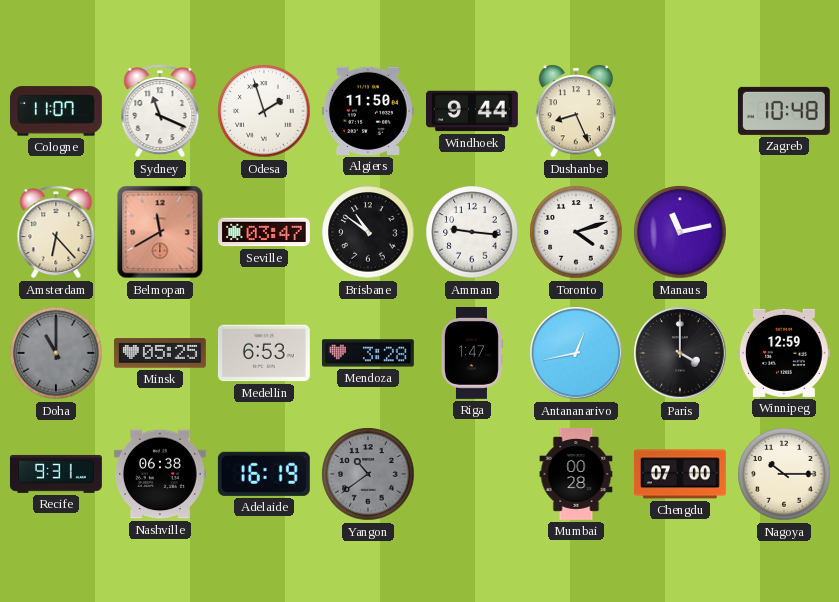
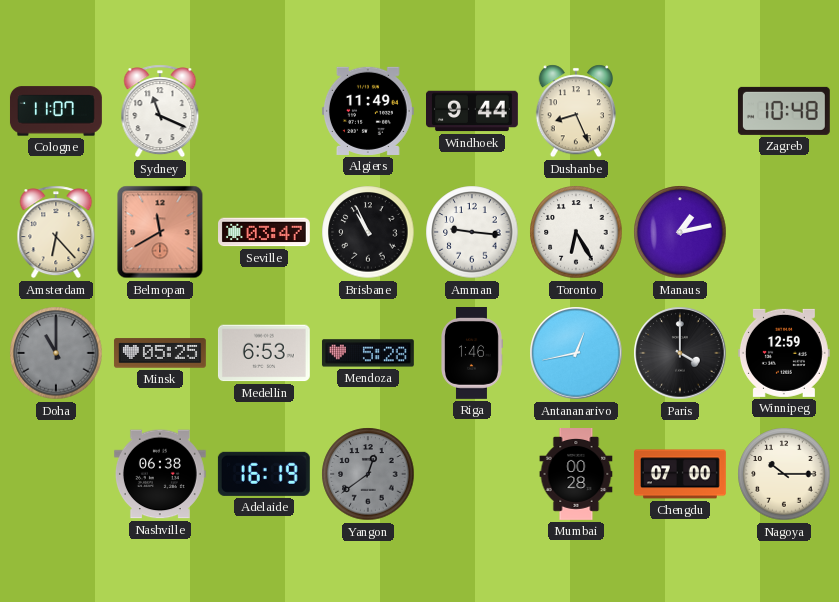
Odesa: 1:57 -> none (264, 111)
Algiers: 11:50 -> 11:49 (368, 111)
Brisbane: 10:51 -> 10:56 (368, 232)
Toronto: 4:12 -> 6:25 (576, 232)
Manaus: 11:13 -> 1:13 (680, 232)
Mendoza: 3:28 -> 5:28 (368, 353)
Riga: 1:47 -> 1:46 (472, 354)
Recife: 9:31 -> none (56, 474)
Yangon: 10:39 -> 12:39 (368, 474)
